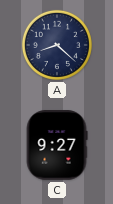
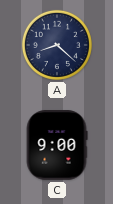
C: 9:27 -> 9:00 (57, 145)
